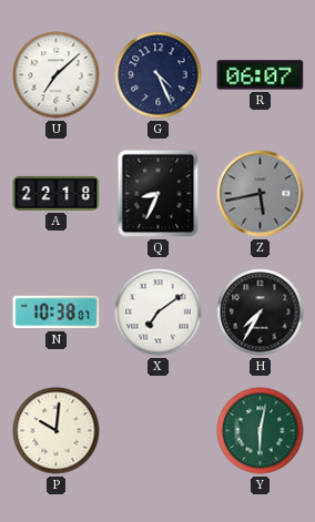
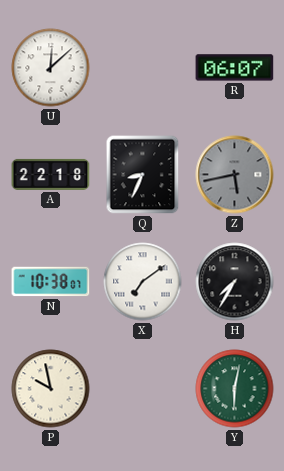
U: 7:08 -> 12:08 (51, 68)
G: 4:26 -> none (159, 75)
P: 10:01 -> 9:58 (51, 389)
